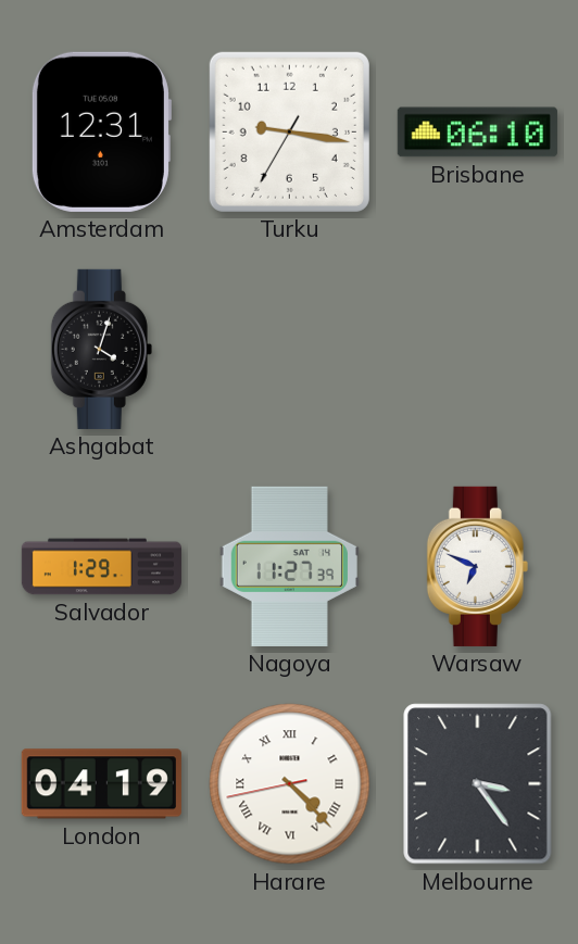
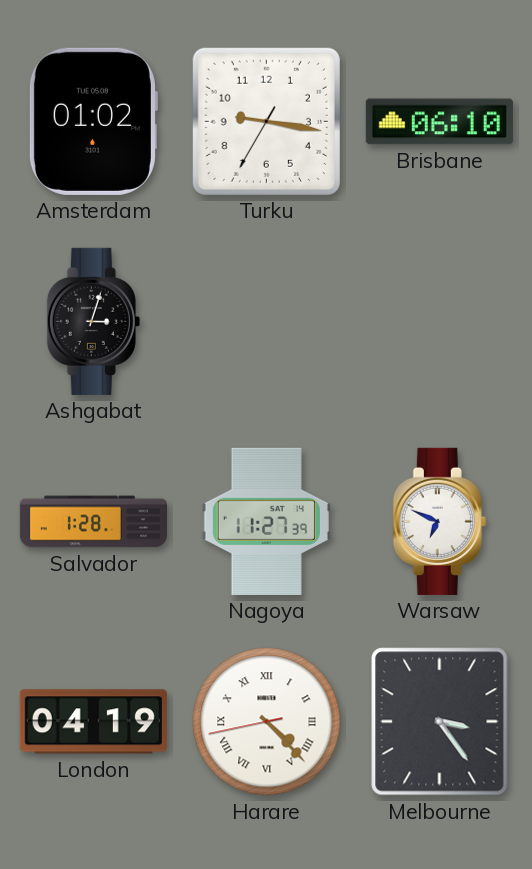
Amsterdam: 12:31 -> 01:02 (93, 121)
Ashgabat: 4:03 -> 3:03 (93, 321)
Salvador: 1:29 -> 1:28 (93, 522)
